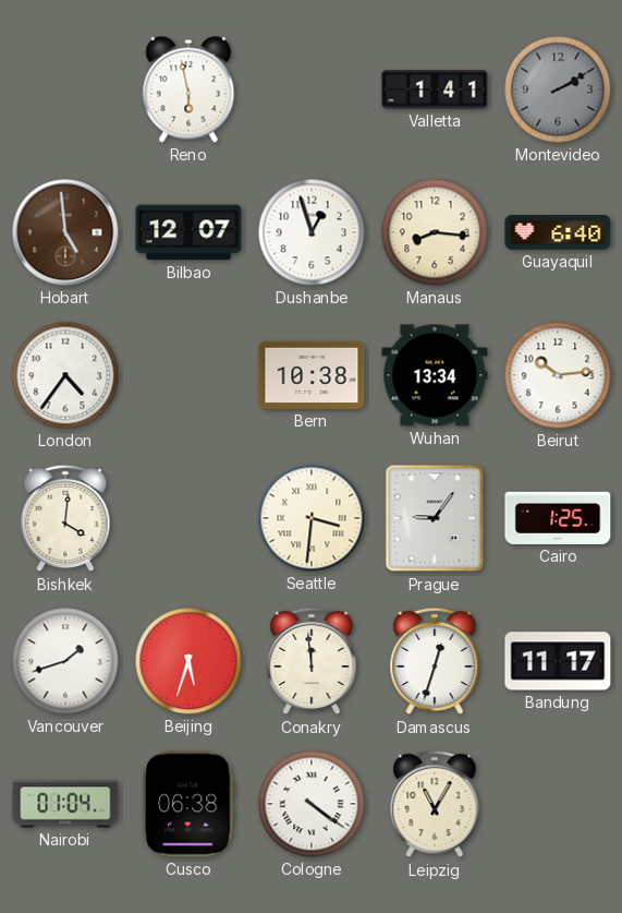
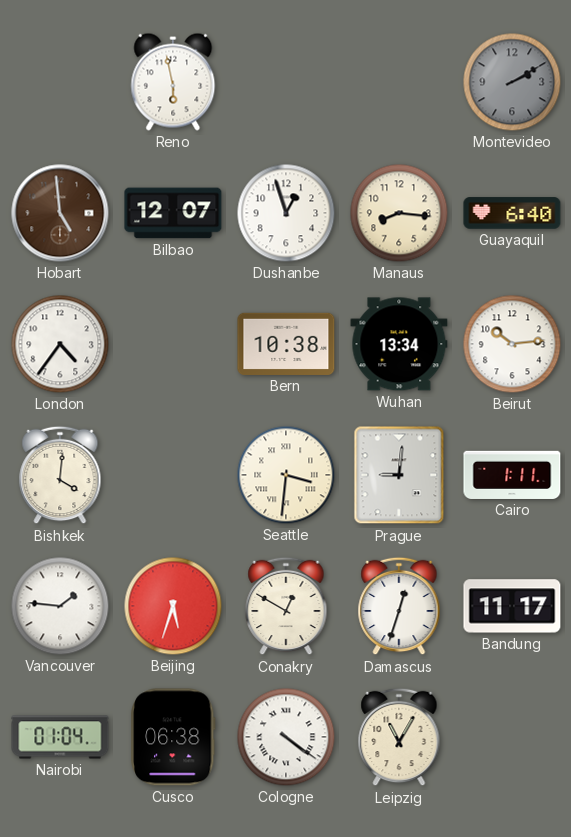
Valletta: 1:41 -> none (435, 89)
Prague: 9:06 -> 9:01 (399, 475)
Cairo: 1:25 -> 1:11 (512, 475)
Vancouver: 1:42 -> 1:46 (60, 606)
Conakry: 11:59 -> 12:50 (286, 606)
